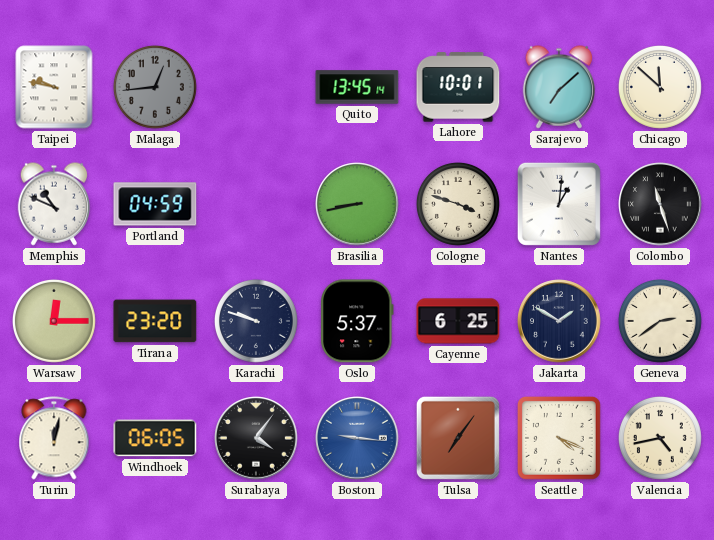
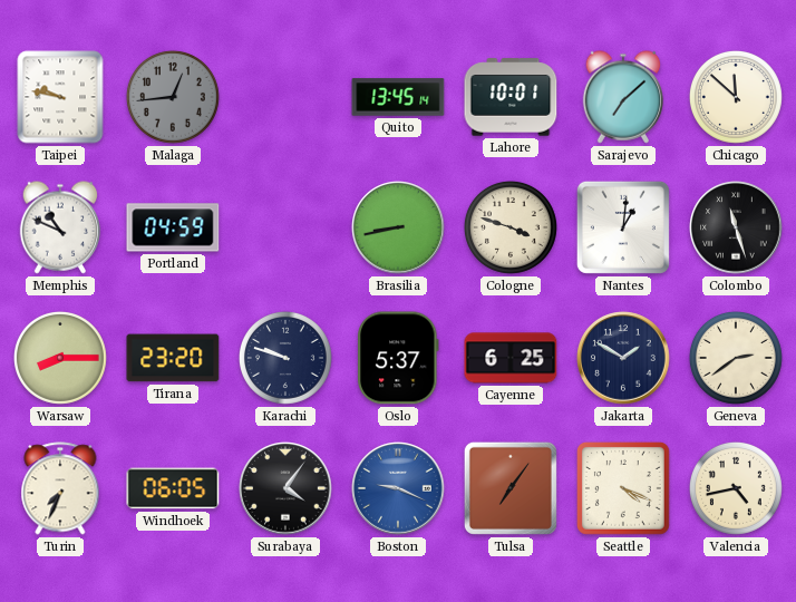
Warsaw: 12:15 -> 8:15 (60, 358)
Turin: 12:02 -> 7:34 (60, 488)
Boston: 9:16 -> 9:19 (398, 488)
